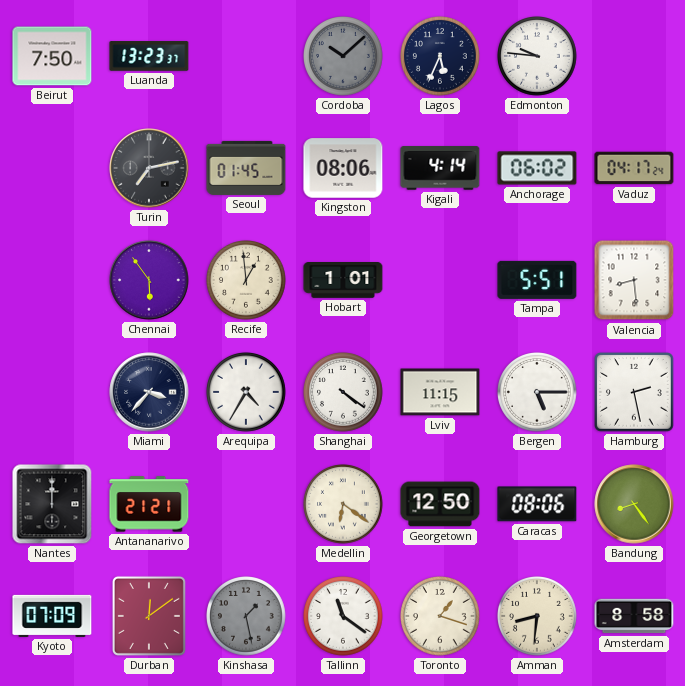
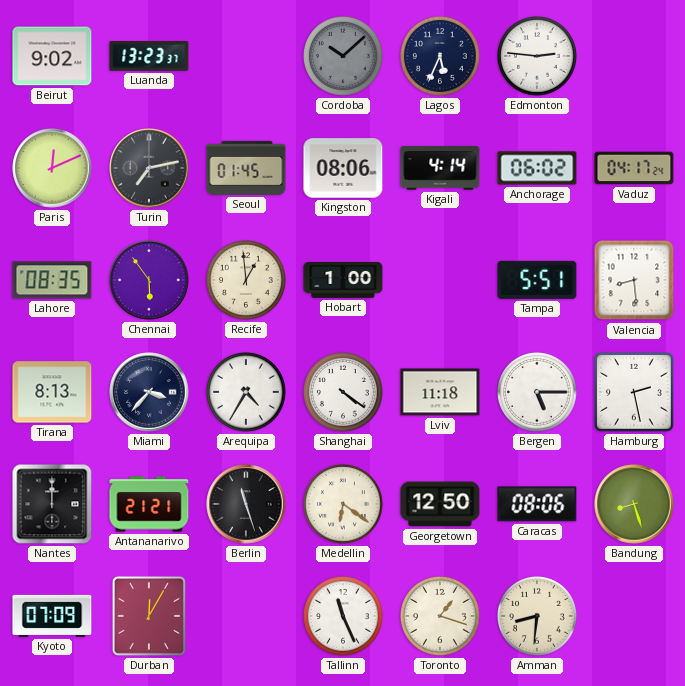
Beirut: 7:50 -> 9:02 (52, 56)
Edmonton: 9:46 -> 2:46 (538, 57)
Paris: none -> 12:11 (52, 168)
Lahore: none -> 08:35 (52, 280)
Hobart: 1:01 -> 1:00 (343, 281)
Tirana: none -> 8:13 (52, 392)
Lviv: 11:15 -> 11:18 (440, 392)
Berlin: none -> 11:27 (246, 504)
Bandung: 8:24 -> 8:27 (634, 504)
Durban: 12:09 -> 12:05 (149, 616)
Kinshasa: 1:28 -> none (247, 617)
Tallinn: 11:21 -> 11:26 (344, 617)
Amsterdam: 8:58 -> none (634, 616)
